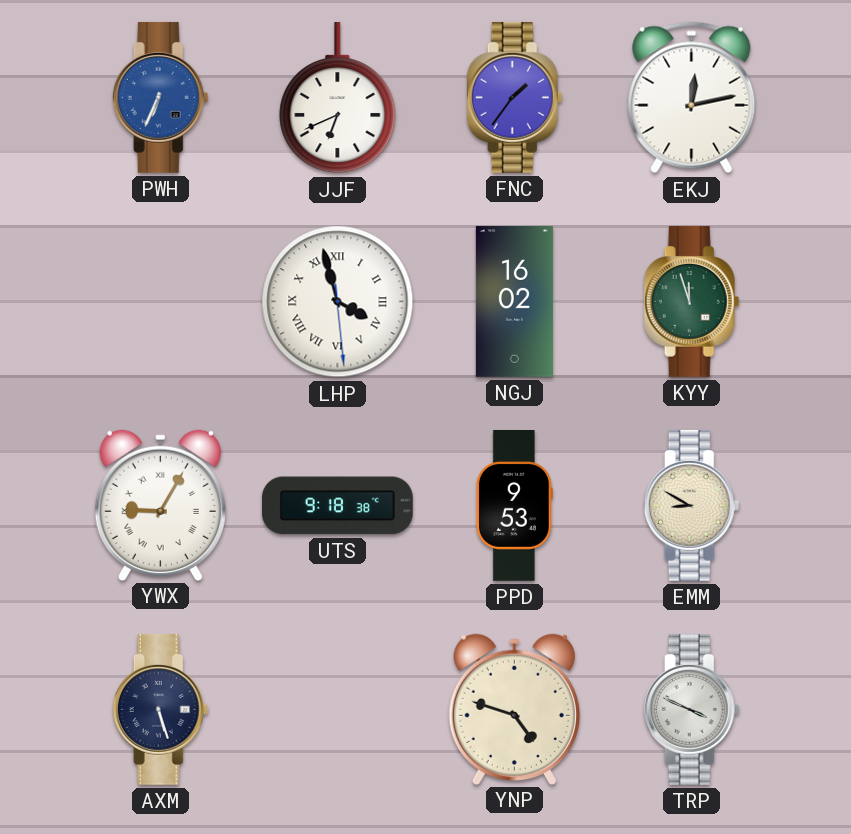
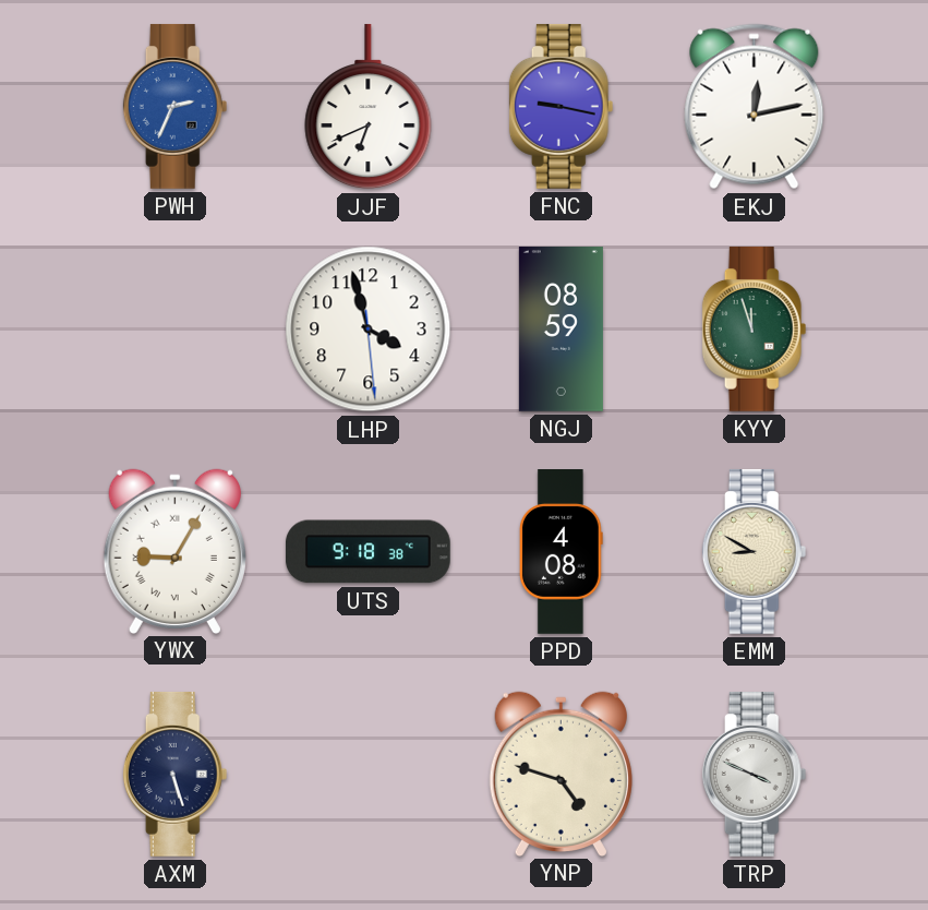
PWH: 6:34 -> 2:34 (176, 106)
FNC: 1:36 -> 9:17 (562, 106)
LHP numerals: Roman -> Arabic (369, 330)
NGJ: 16:02 -> 08:59 (561, 330)
PPD: 9:53 -> 4:08 (561, 552)
